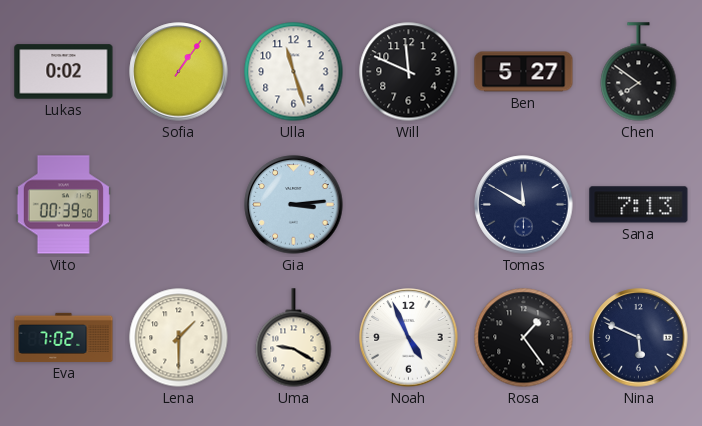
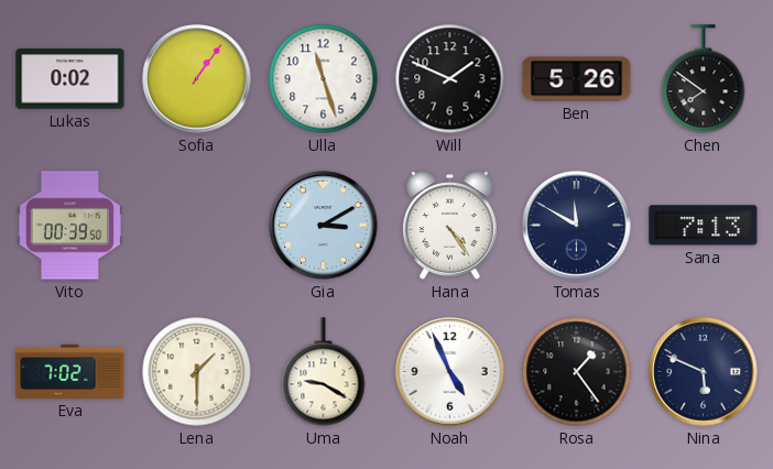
Will: 11:49 -> 1:49 (450, 79)
Ben: 5:27 -> 5:26 (577, 79)
Gia: 3:14 -> 3:10 (324, 226)
Hana: none -> 4:24 (450, 226)
